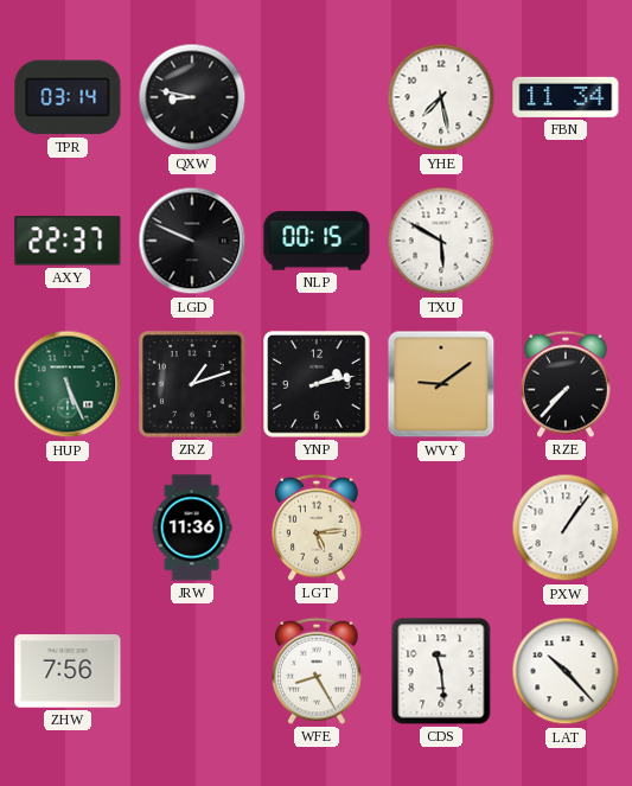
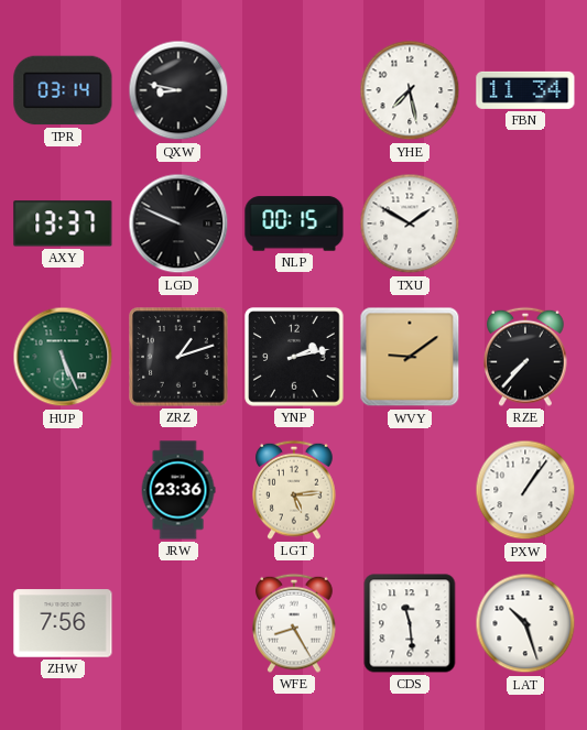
AXY: 22:37 -> 13:37 (63, 224)
TXU: 5:50 -> 1:50 (410, 224)
JRW: 11:36 -> 23:36 (178, 490)
LAT: 10:23 -> 10:27 (525, 623)
